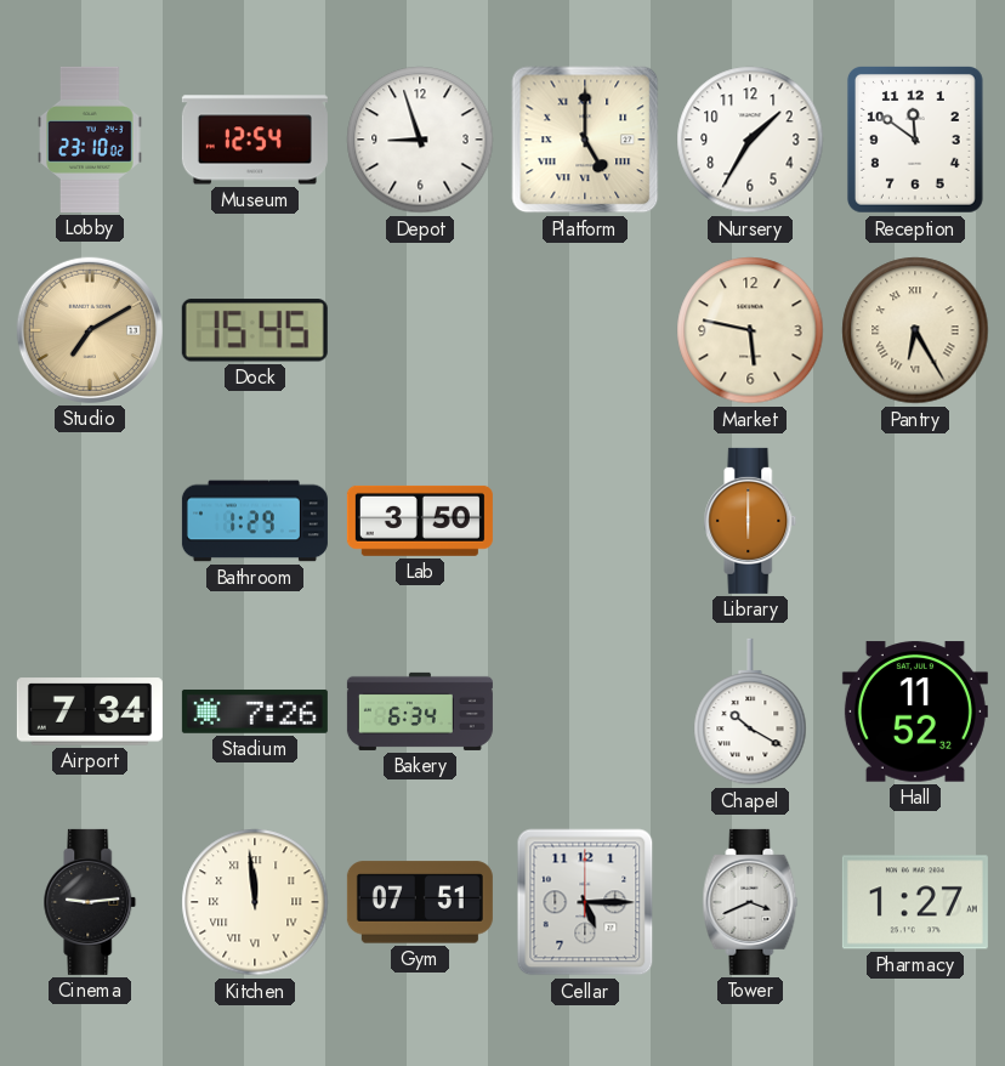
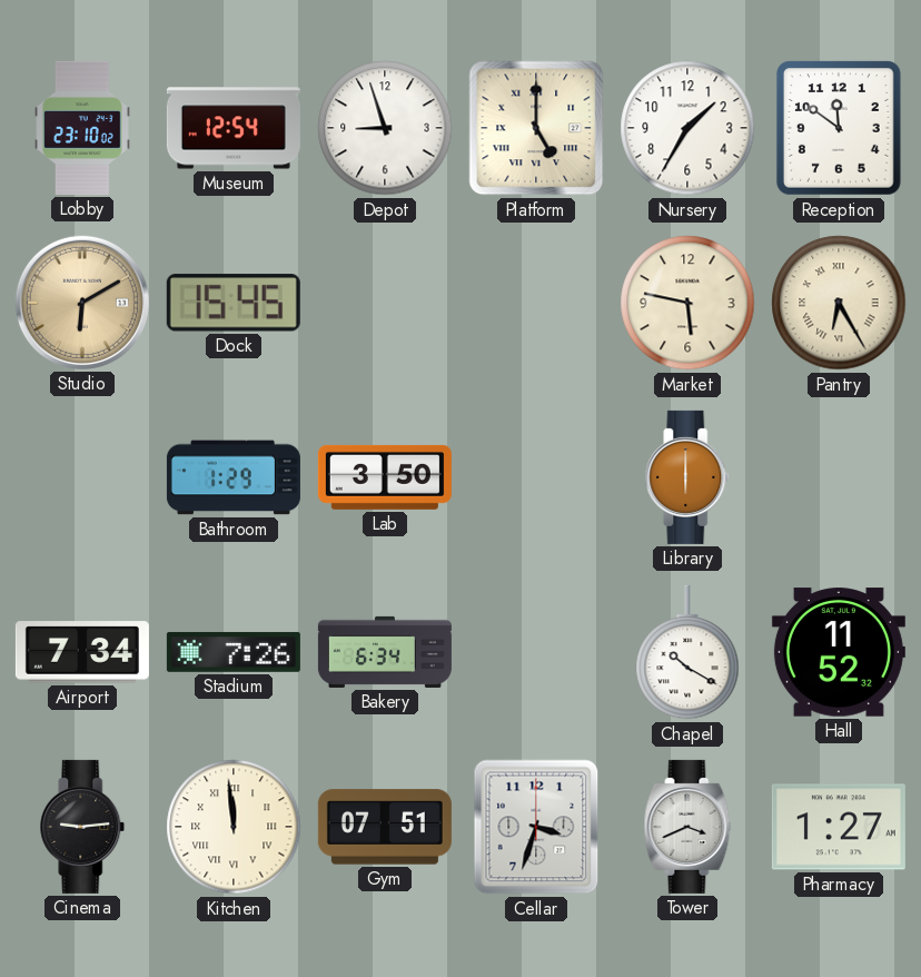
Studio: 7:10 -> 6:10 (82, 303)
Cellar: 5:15 -> 3:33 (536, 827)
